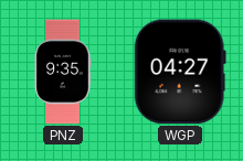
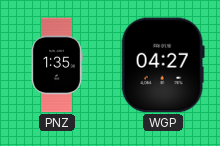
PNZ: 9:35 -> 1:35 (57, 65)
